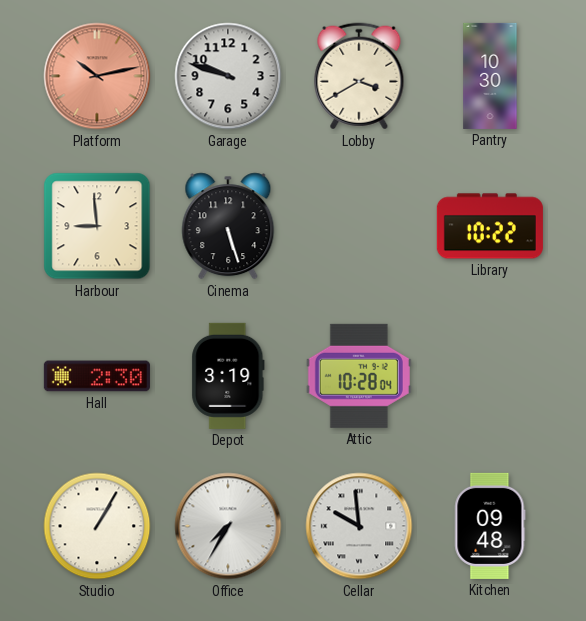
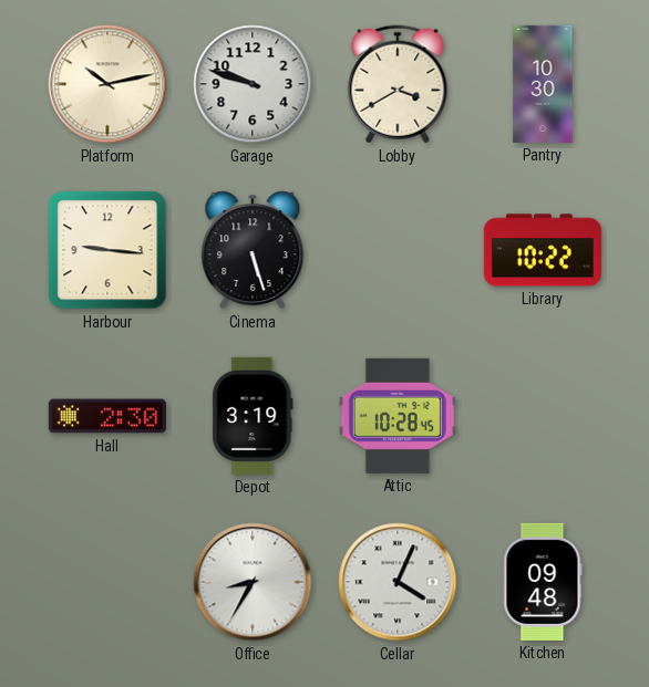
Platform dial: salmon -> cream (107, 84)
Harbour: 8:59 -> 9:16 (107, 250)
Attic: 10:28:04 -> 10:28:45 (398, 416)
Studio: 1:05 -> none (97, 526)
Office: 7:35 -> 8:35 (253, 582)
Cellar: 9:59 -> 4:04 (398, 582)
